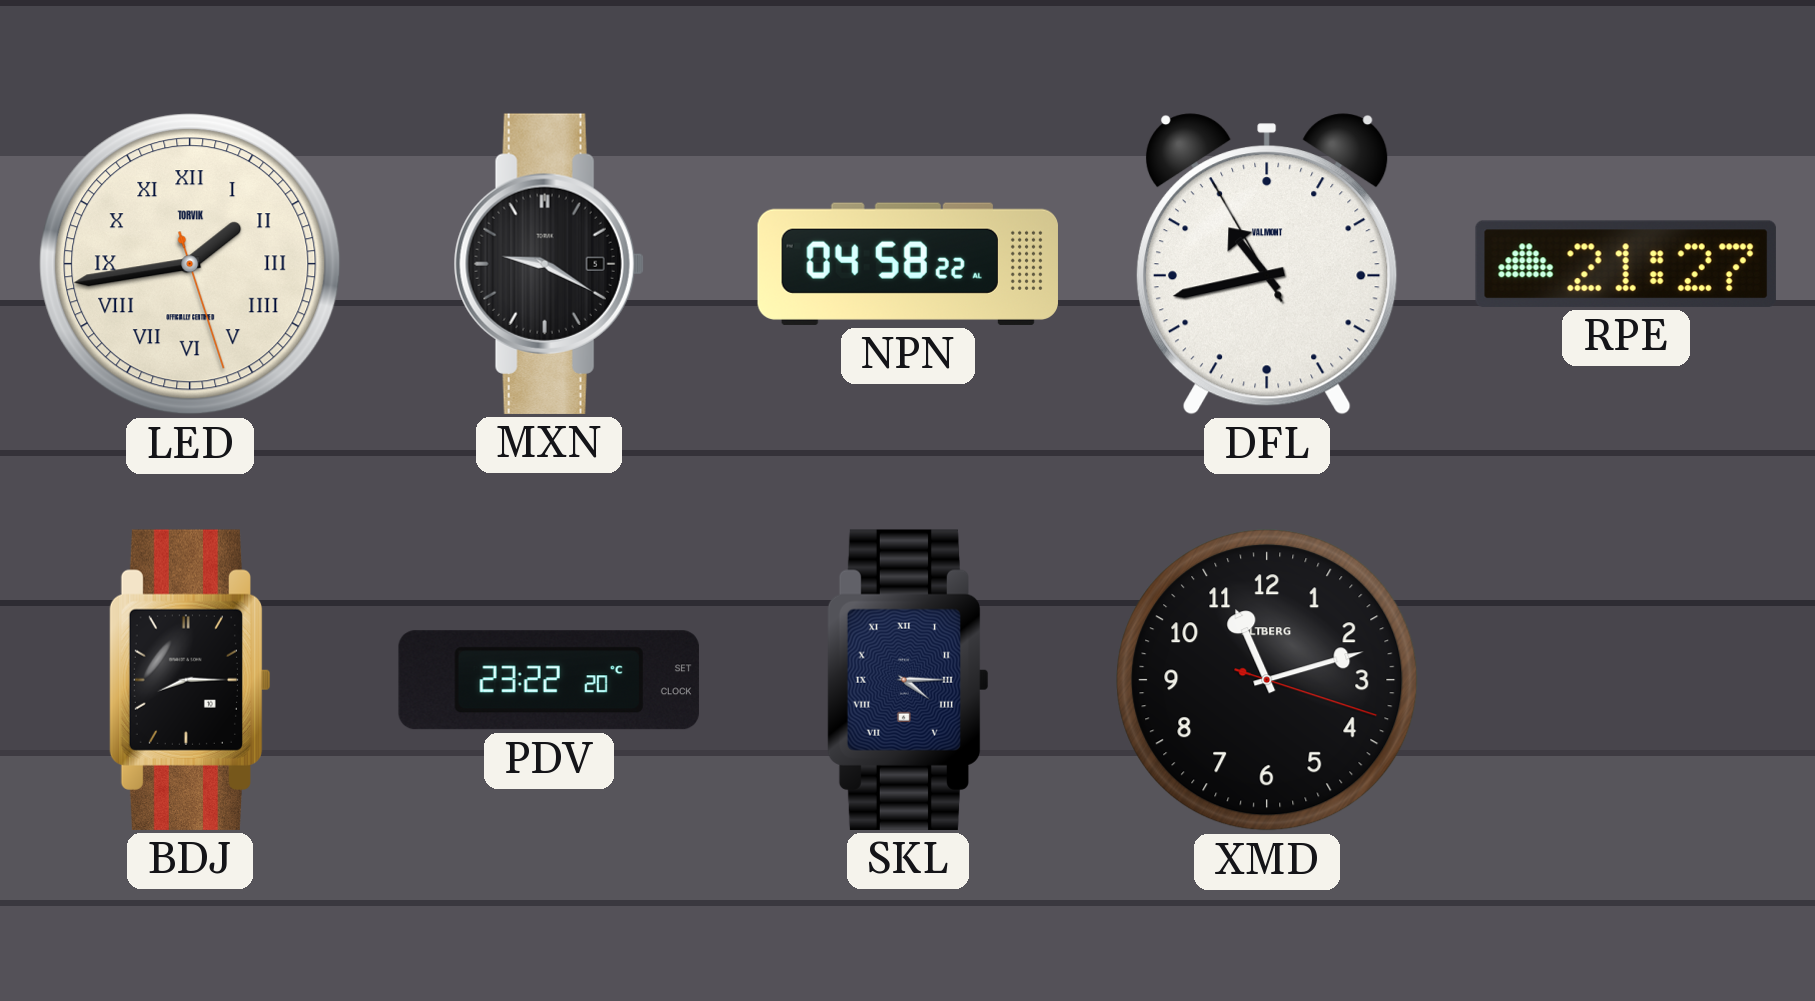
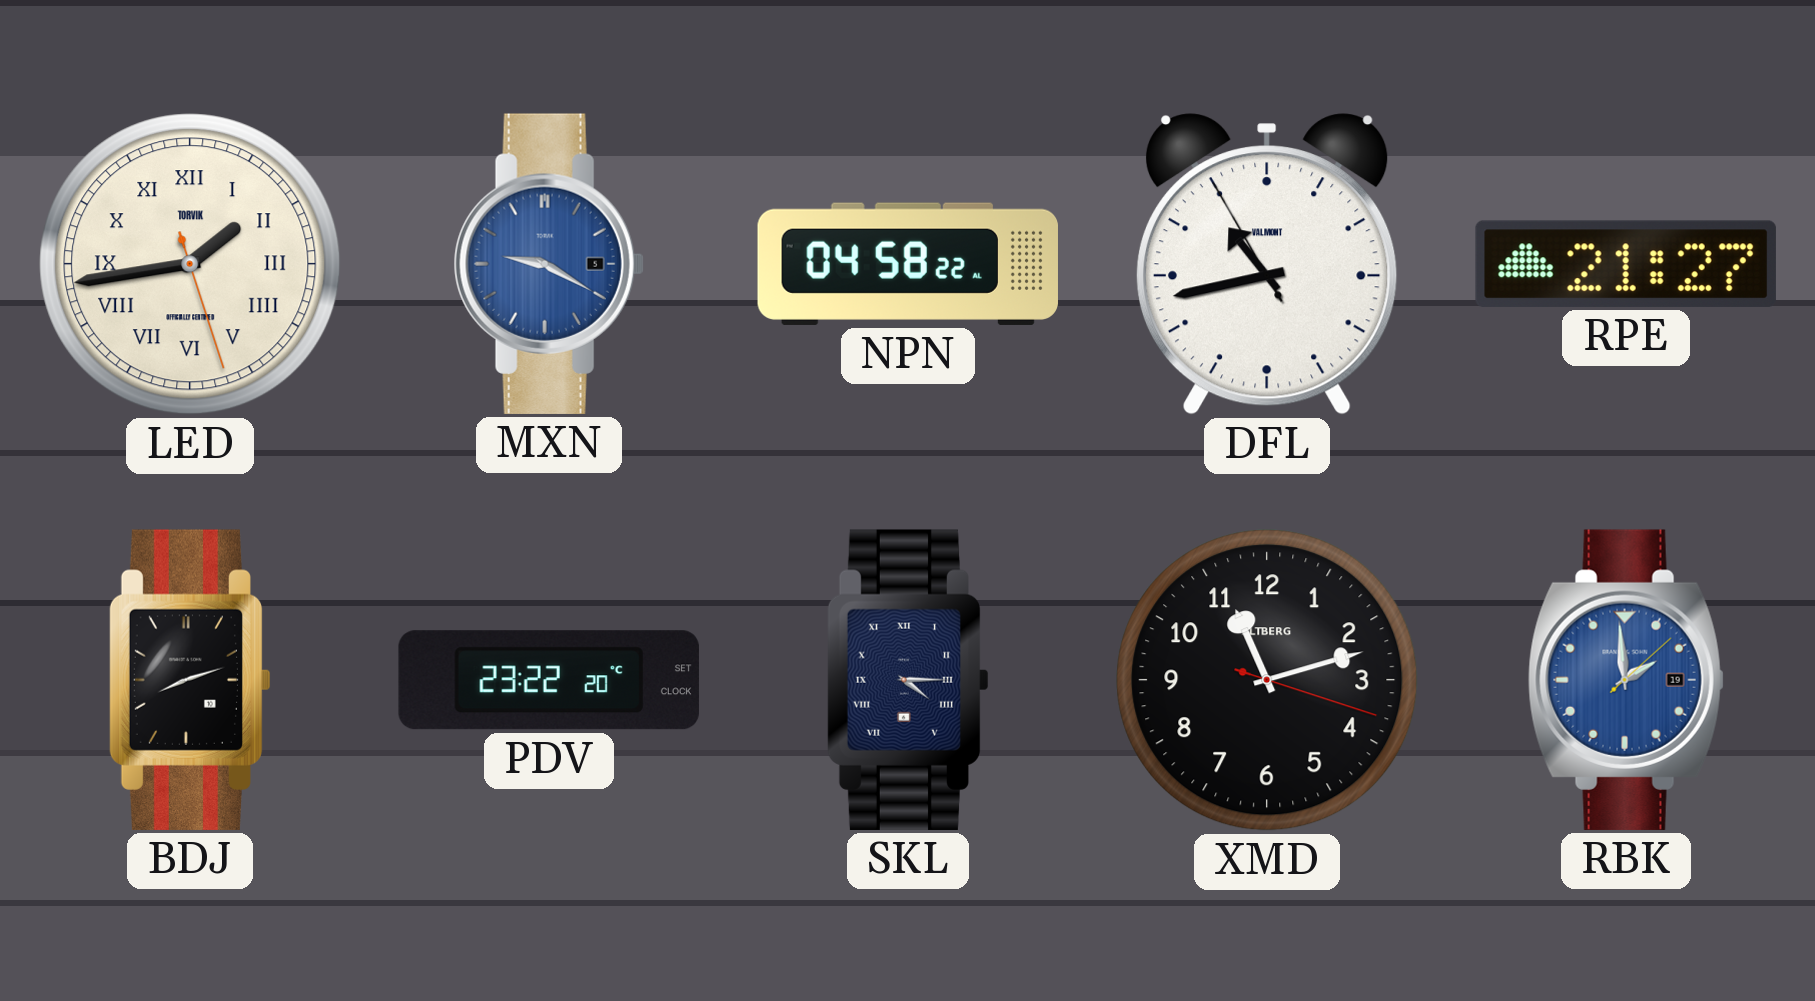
MXN dial: black -> blue (549, 264)
BDJ: 8:15 -> 8:12 (190, 680)
RBK: none -> 1:59 (1626, 680)
